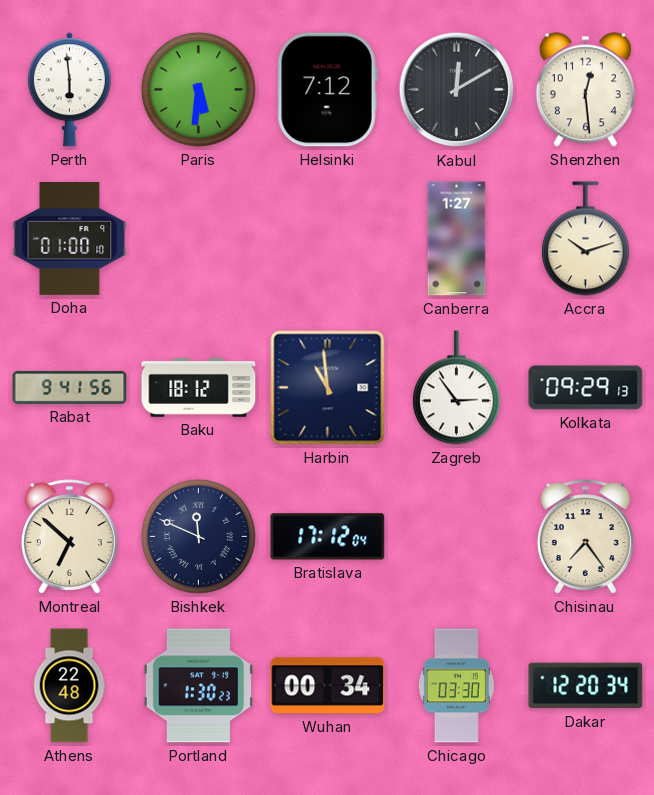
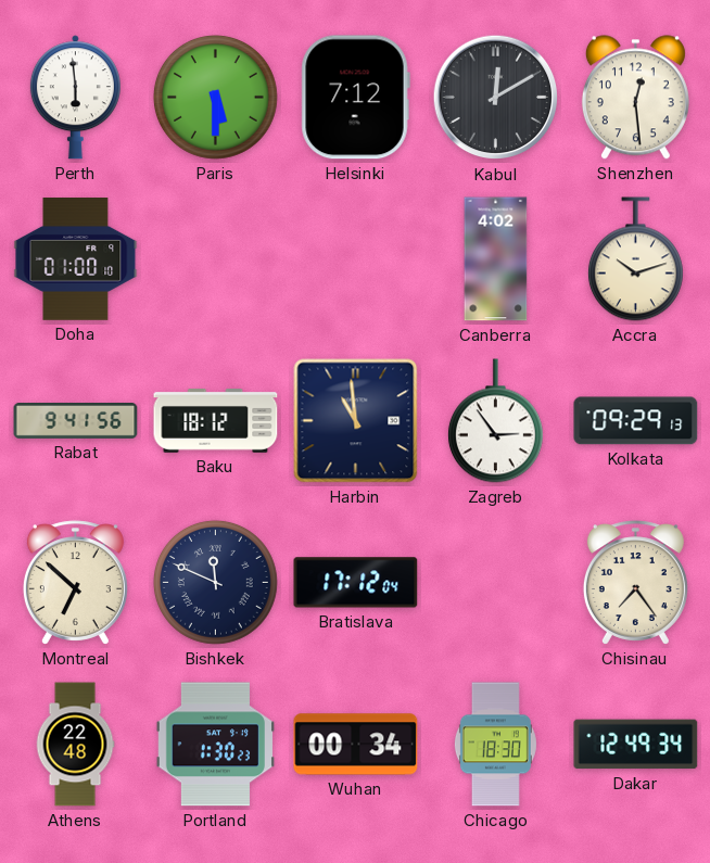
Paris: 5:31 -> 5:30 (215, 97)
Canberra: 1:27 -> 4:02 (496, 259)
Chicago: 03:30 -> 18:30 (495, 745)
Dakar: 12:20 -> 12:49 (636, 745)
